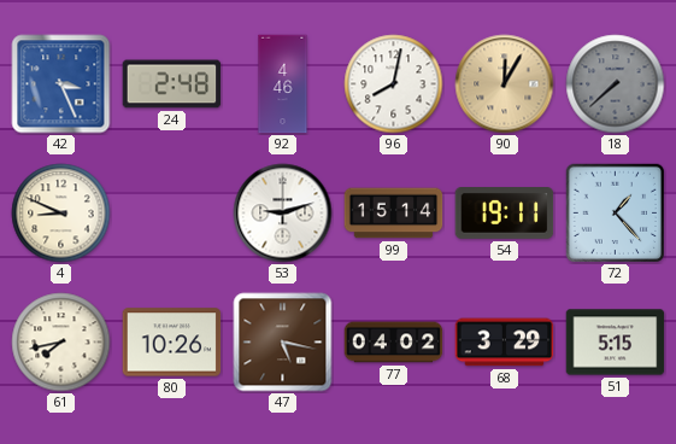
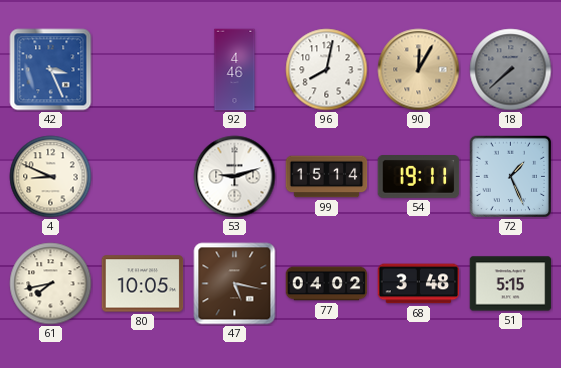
24: 2:48 -> none (172, 84)
72: 1:23 -> 1:26 (510, 176)
80: 10:26 -> 10:05 (143, 284)
68: 3:29 -> 3:48 (419, 284)
